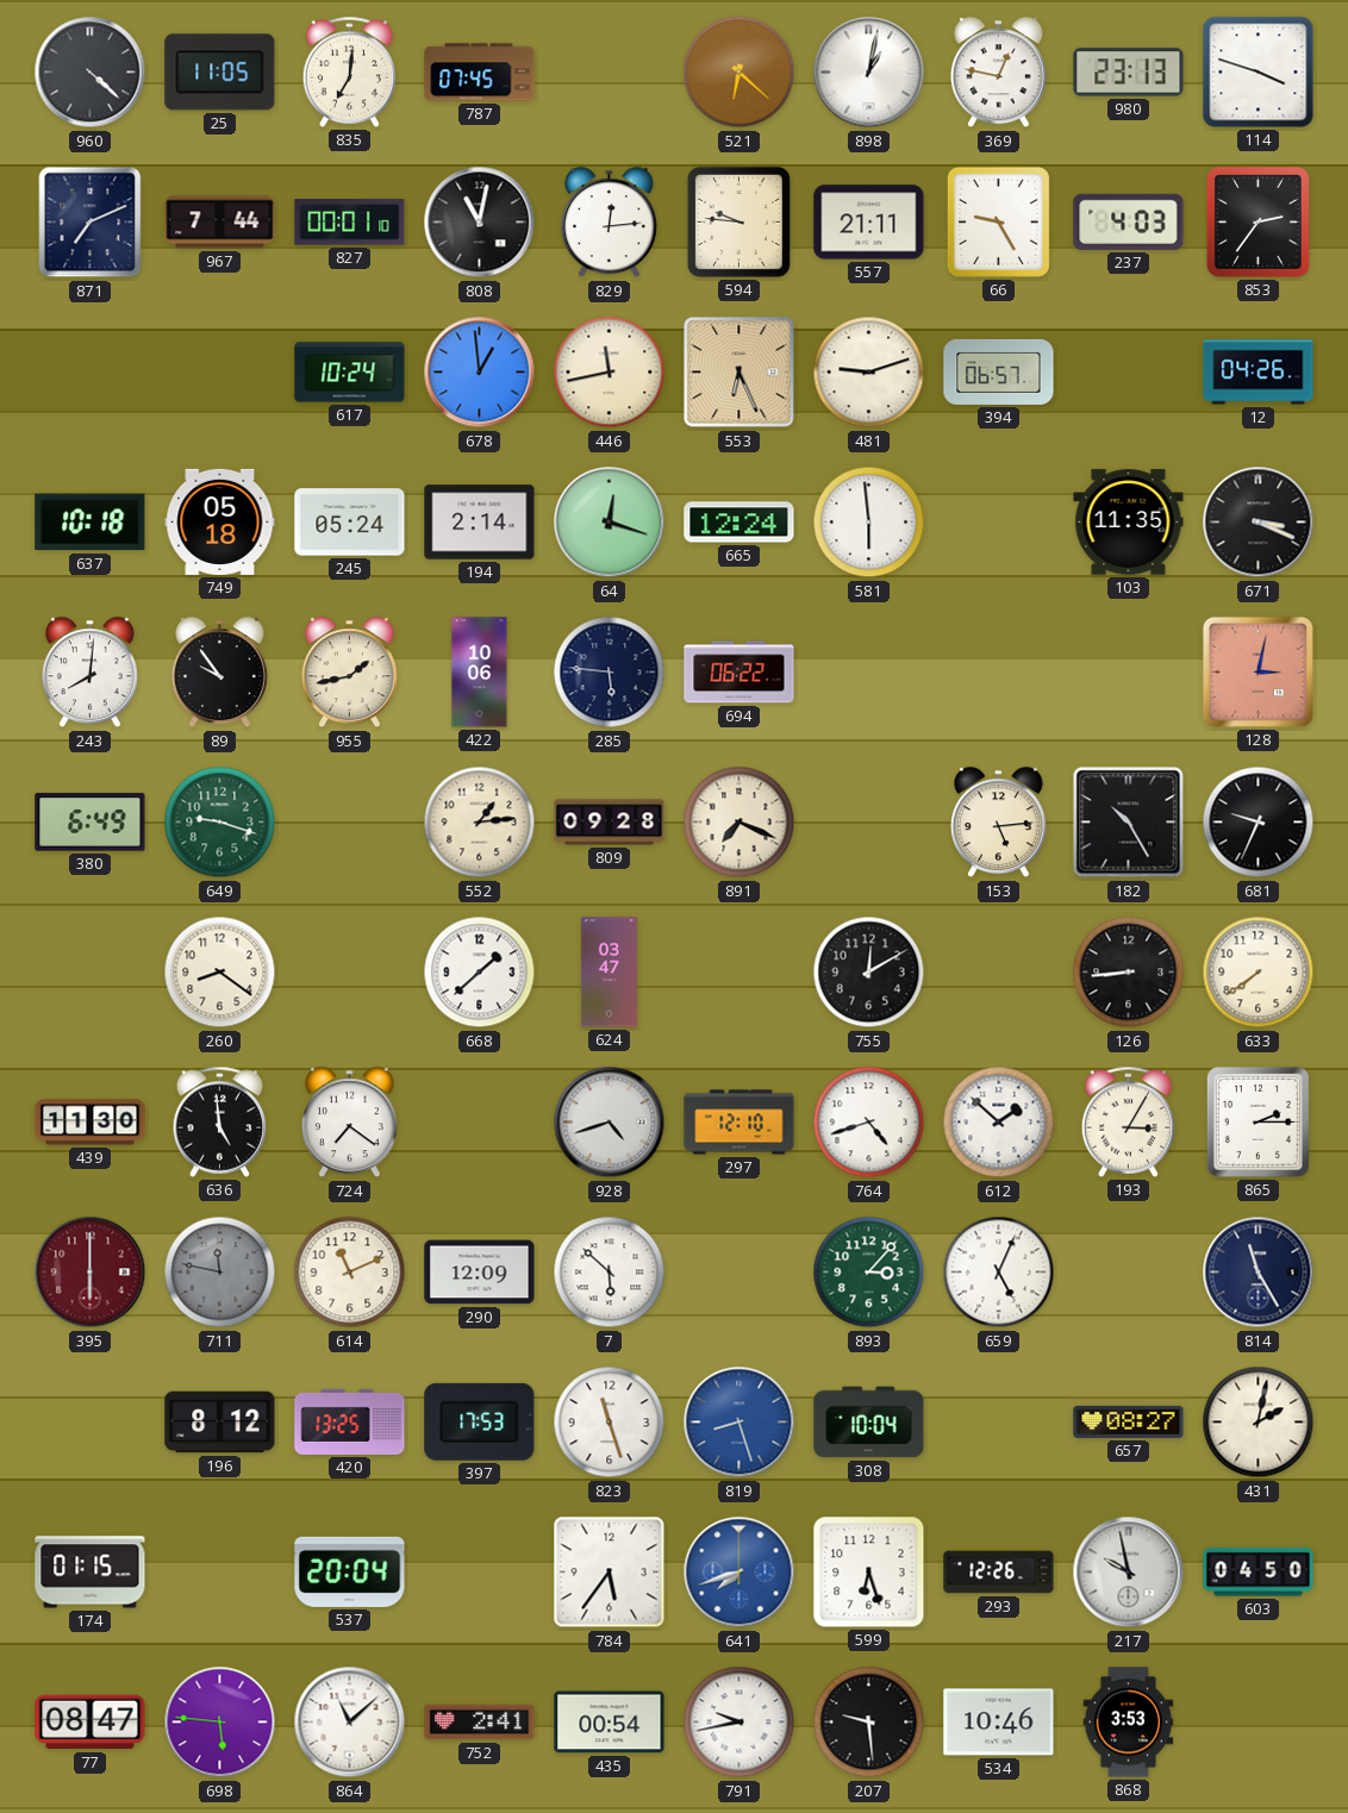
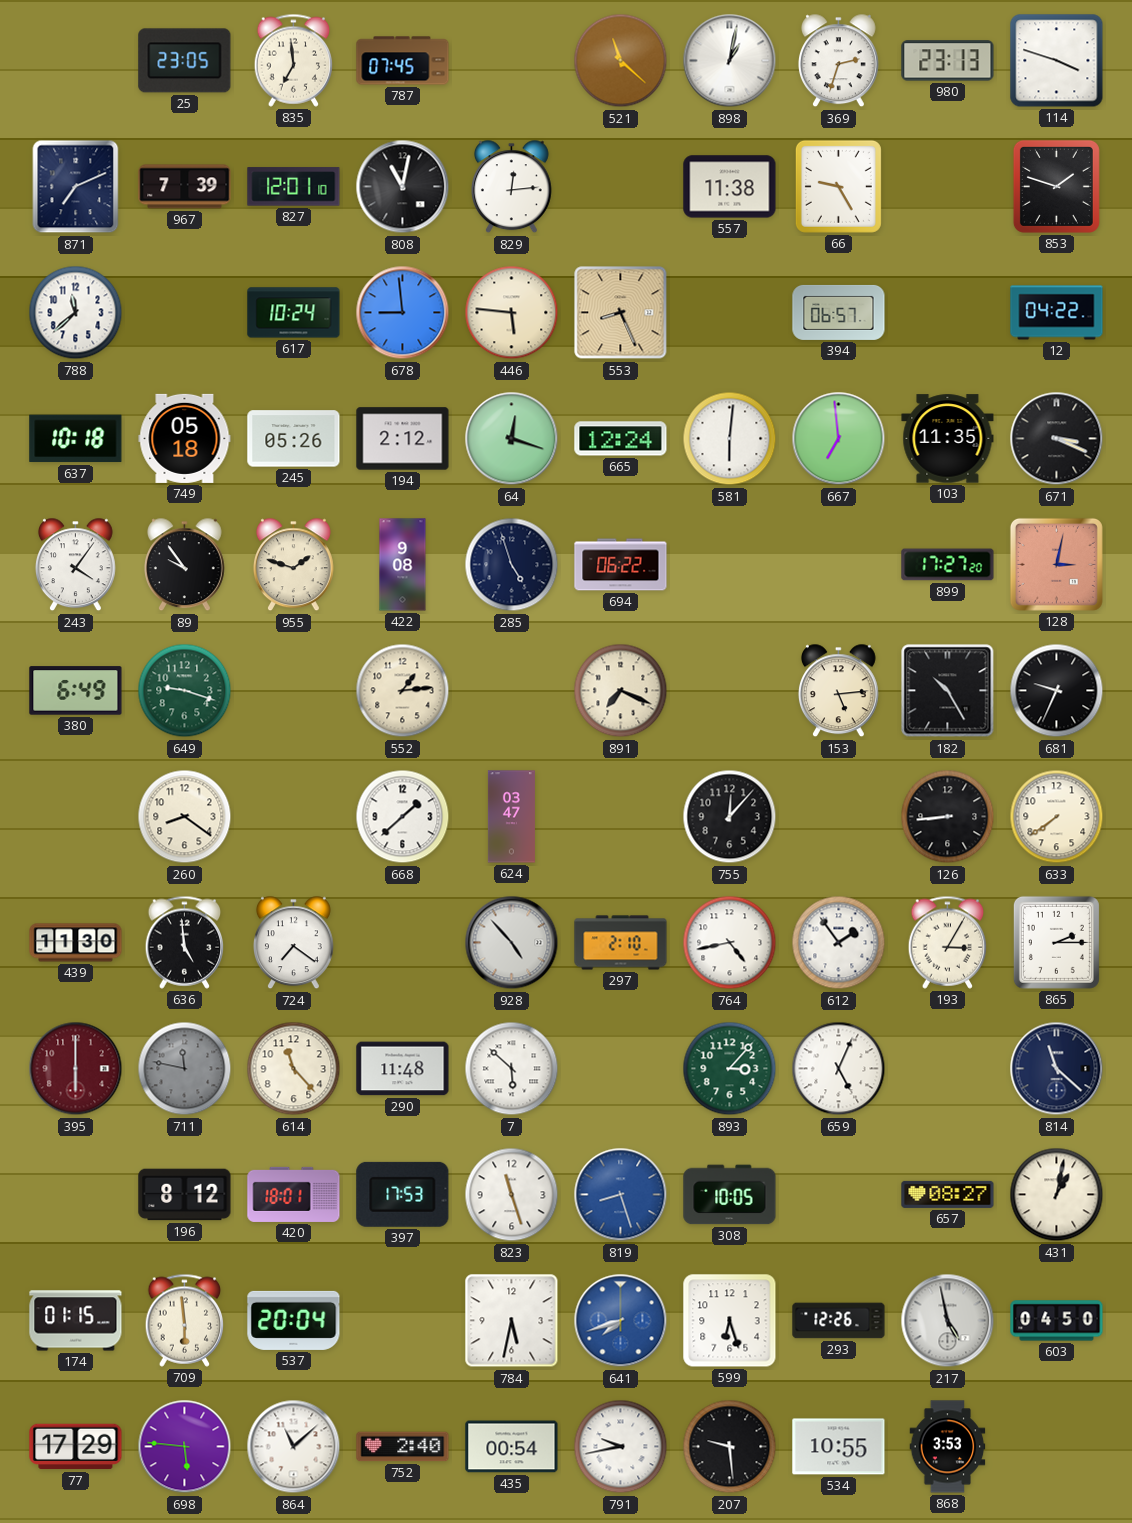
960: 4:22 -> none (91, 73)
25: 11:05 -> 23:05 (185, 61)
835: 7:01 -> 6:59 (294, 60)
521: 6:22 -> 11:22 (621, 61)
369: 12:47 -> 2:33 (838, 61)
967: 7:44 -> 7:39 (185, 187)
827: 00:01 -> 12:01 (294, 187)
594: 9:46 -> none (738, 221)
557: 21:11 -> 11:38 (730, 187)
237: 4:03 -> none (1129, 221)
853: 2:36 -> 1:48 (1056, 186)
788: none -> 11:38 (76, 313)
678: 12:59 -> 8:59 (403, 313)
446: 11:43 -> 5:46 (512, 313)
553: 6:26 -> 8:26 (621, 313)
481: 9:12 -> none (869, 373)
12: 04:26 -> 04:22 (1057, 313)
245: 05:24 -> 05:26 (294, 439)
194: 2:14 -> 2:12 (403, 439)
581: 5:59 -> 6:01 (730, 439)
667: none -> 6:59 (839, 439)
243: 8:01 -> 4:06 (75, 565)
955: 1:43 -> 1:48 (293, 565)
422: 10:06 -> 9:08 (403, 565)
285: 5:46 -> 4:57 (512, 565)
899: none -> 17:27 (948, 565)
809: 09:28 -> none (610, 823)
755: 12:10 -> 12:07 (730, 817)
928: 4:42 -> 4:53 (512, 943)
297: 12:10 -> 2:10 (621, 943)
764: 4:42 -> 4:43 (730, 943)
612: 1:52 -> 1:54 (839, 943)
614: 11:11 -> 11:23 (294, 1069)
290: 12:09 -> 11:48 (403, 1069)
814: 11:25 -> 11:22 (1057, 1069)
420: 13:25 -> 18:01 (294, 1194)
308: 10:04 -> 10:05 (730, 1195)
431: 2:02 -> 1:02 (1057, 1195)
709: none -> 5:59 (185, 1320)
784: 5:36 -> 5:32 (512, 1321)
217: 9:58 -> 4:58 (948, 1321)
77: 08:47 -> 17:29 (76, 1447)
752: 2:41 -> 2:40 (403, 1447)
534: 10:46 -> 10:55 (839, 1447)
